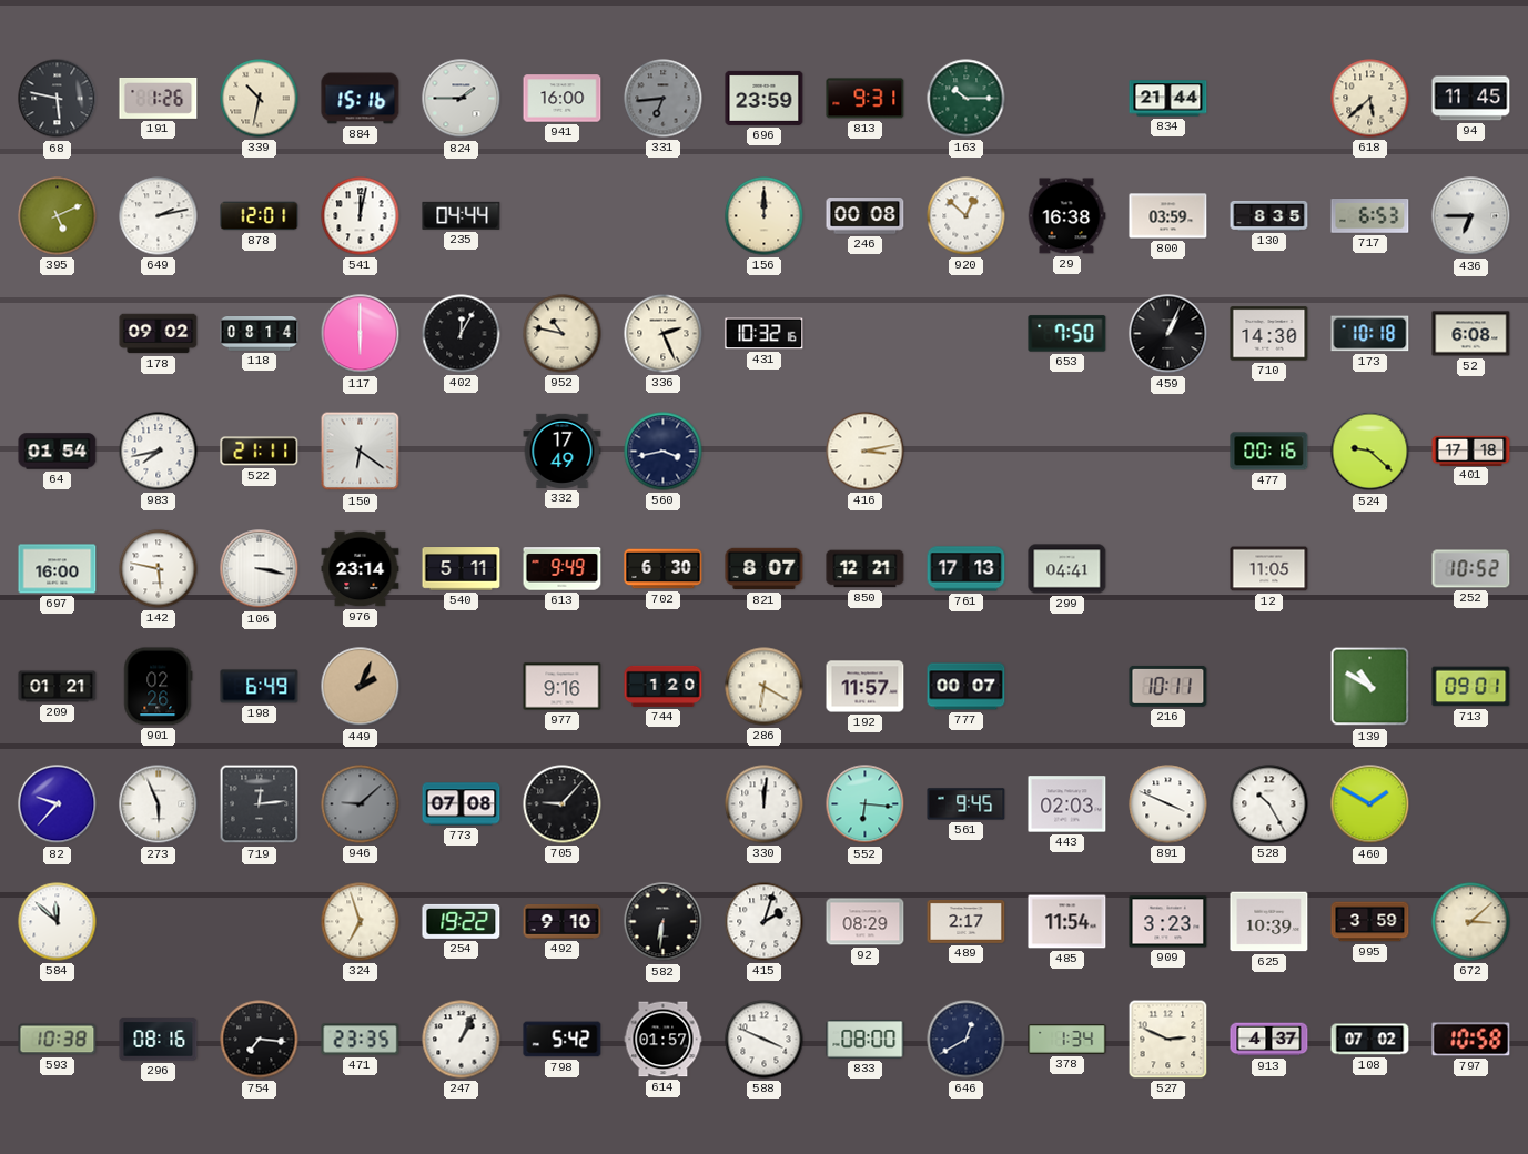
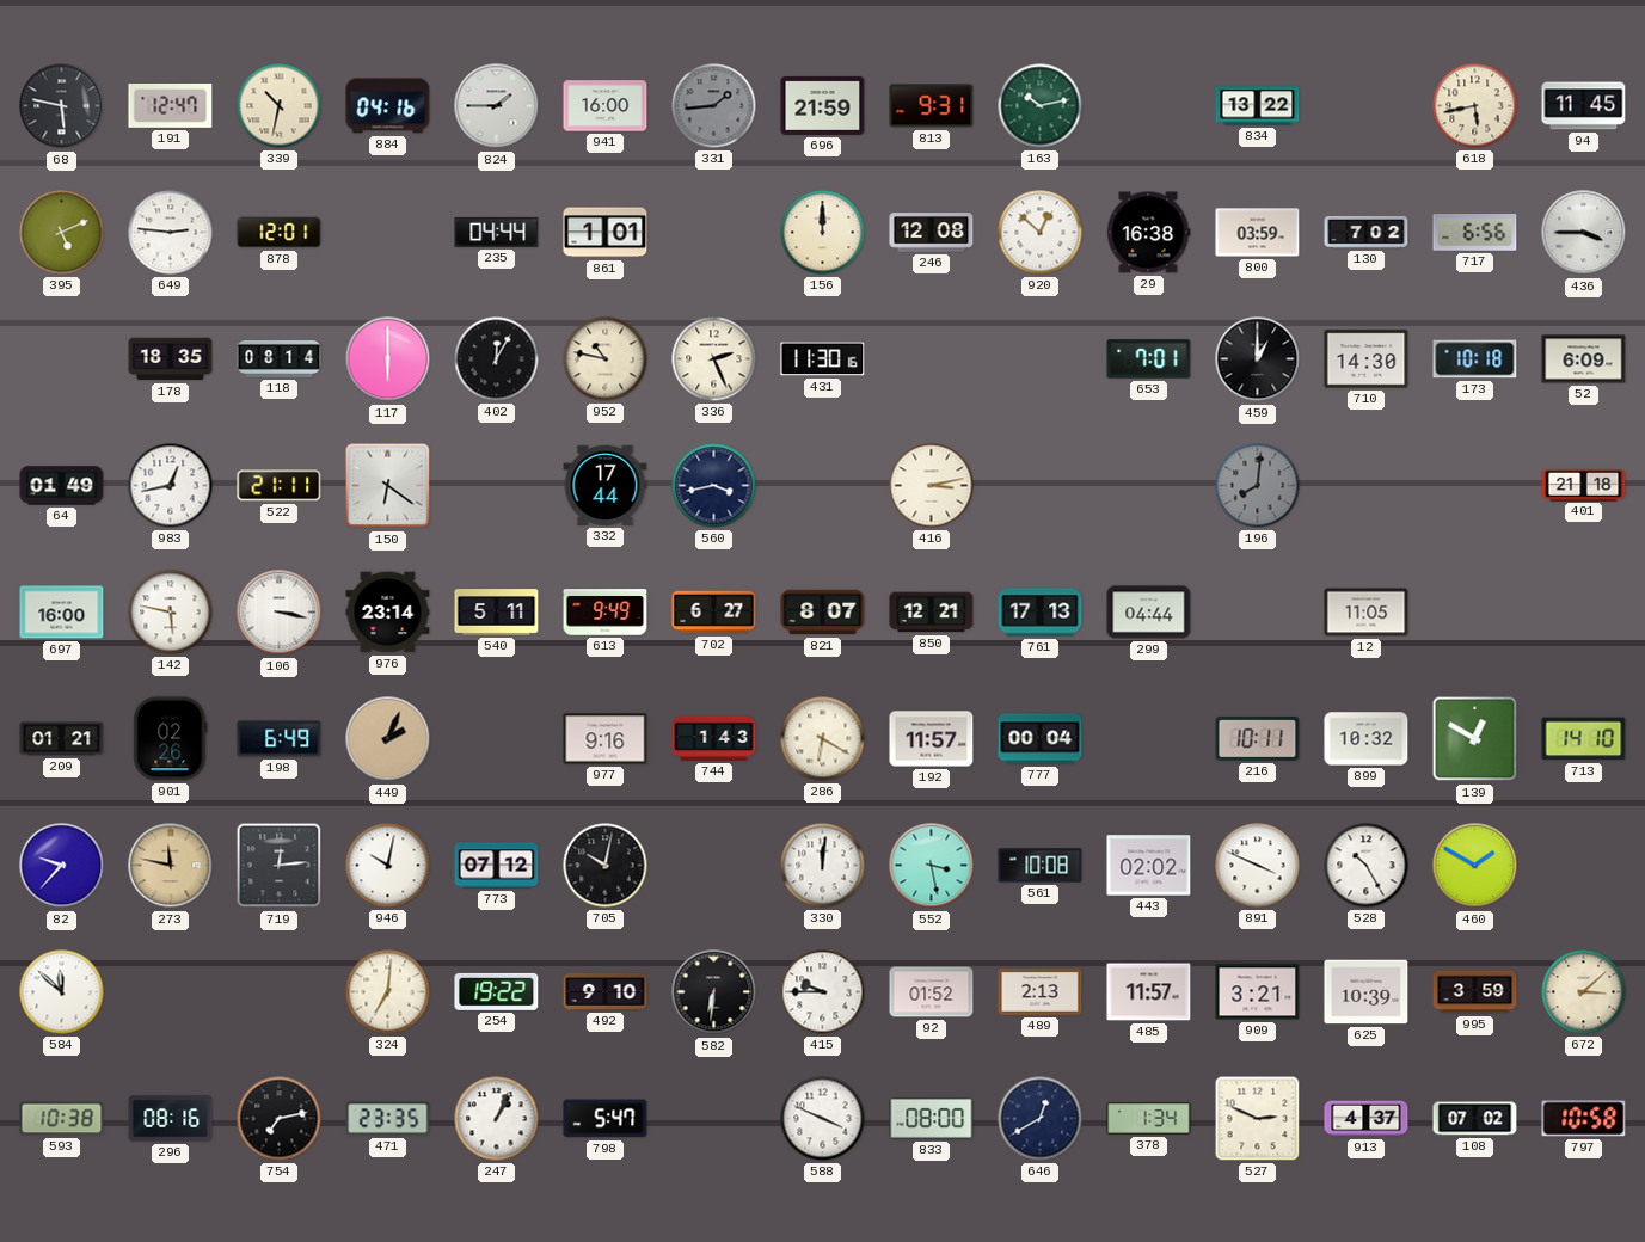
191: 1:26 -> 12:47 (171, 105)
884: 15:16 -> 04:16 (388, 106)
331: 6:44 -> 1:44 (714, 106)
696: 23:59 -> 21:59 (823, 105)
163: 10:15 -> 10:13 (1041, 106)
834: 21:44 -> 13:22 (1258, 106)
618: 5:38 -> 5:43 (1475, 106)
649: 2:13 -> 2:46 (171, 233)
541: 12:02 -> none (361, 216)
861: none -> 1:01 (606, 233)
246: 00:08 -> 12:08 (932, 233)
130: 8:35 -> 7:02 (1367, 232)
717: 6:53 -> 6:56 (1475, 233)
436: 6:45 -> 3:45 (1584, 233)
178: 09:02 -> 18:35 (171, 359)
431: 10:32 -> 11:30 (823, 359)
653: 7:50 -> 7:01 (1149, 359)
459: 1:04 -> 1:00 (1258, 359)
52: 6:08 -> 6:09 (1584, 359)
64: 01:54 -> 01:49 (62, 486)
983: 7:43 -> 12:43 (171, 486)
332: 17:49 -> 17:44 (606, 485)
196: none -> 8:01 (1258, 486)
477: 00:16 -> none (1269, 452)
524: 9:22 -> none (1370, 452)
401: 17:18 -> 21:18 (1584, 485)
702: 6:30 -> 6:27 (714, 613)
299: 04:41 -> 04:44 (1149, 613)
252: 10:52 -> none (1471, 569)
744: 1:20 -> 1:43 (714, 738)
777: 00:07 -> 00:04 (1041, 739)
899: none -> 10:32 (1367, 739)
139: 10:50 -> 12:50 (1475, 739)
713: 09:01 -> 14:10 (1584, 739)
273: 5:56 -> 11:47 (171, 866)
273 dial: white -> champagne (171, 866)
946: 9:08 -> 10:02 (388, 866)
946 dial: grey -> white (388, 866)
773: 07:08 -> 07:12 (497, 866)
705: 9:07 -> 10:02 (606, 866)
552: 6:16 -> 3:28 (932, 866)
561: 9:45 -> 10:08 (1041, 866)
443: 02:03 -> 02:02 (1149, 866)
324: 6:57 -> 7:01 (388, 992)
415: 2:03 -> 9:45 (823, 992)
92: 08:29 -> 01:52 (932, 992)
489: 2:17 -> 2:13 (1041, 991)
485: 11:54 -> 11:57 (1149, 992)
909: 3:23 -> 3:21 (1258, 992)
754: 7:16 -> 7:13 (280, 1119)
798: 5:42 -> 5:47 (606, 1119)
614: 01:57 -> none (664, 1040)
